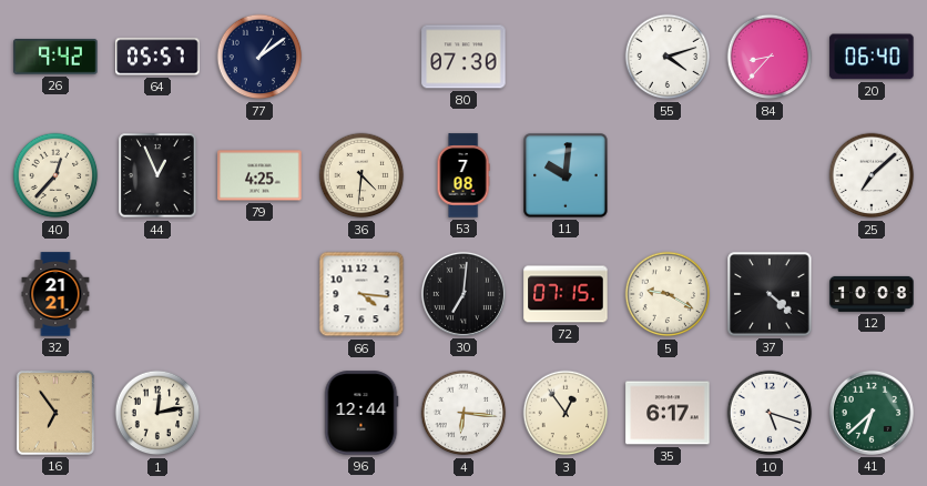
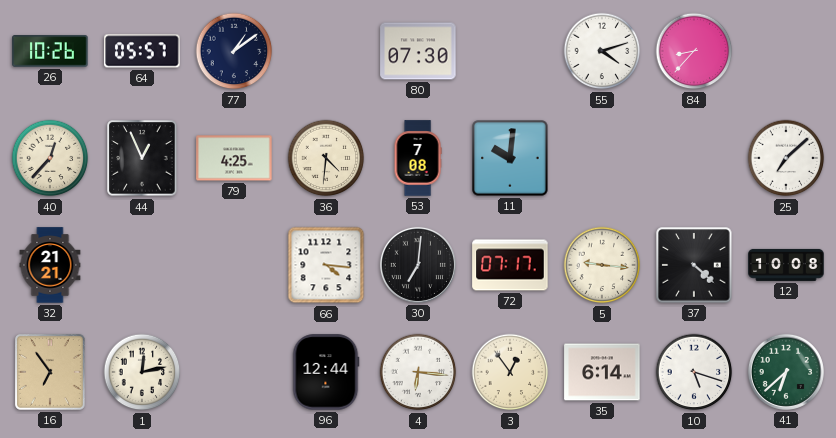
26: 9:42 -> 10:26 (50, 51)
20: 06:40 -> none (872, 57)
72: 07:15 -> 07:17 (510, 265)
5: 9:20 -> 9:16 (602, 265)
35: 6:17 -> 6:14 (602, 372)
